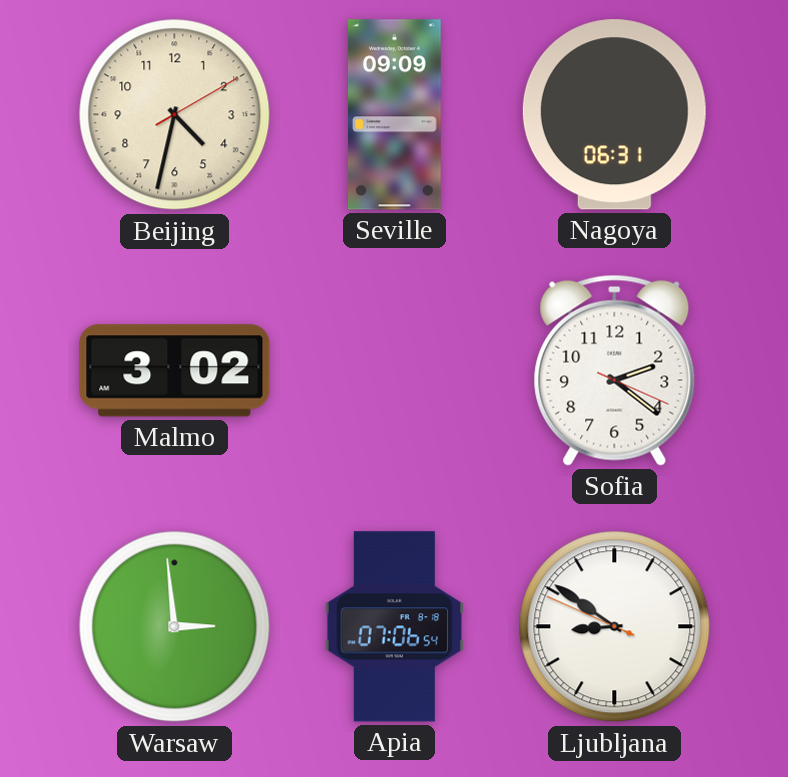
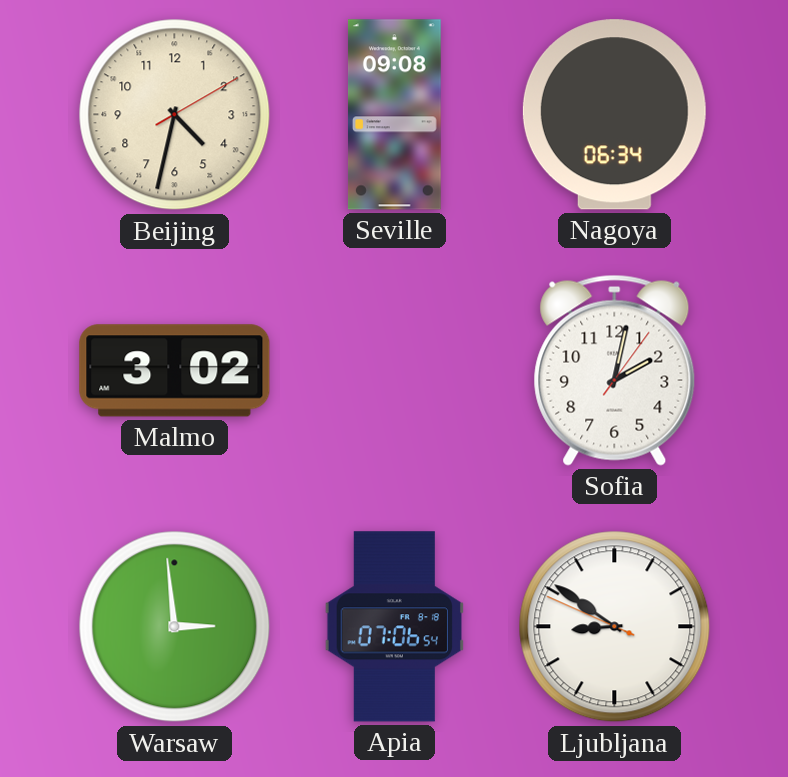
Seville: 09:09 -> 09:08 (394, 115)
Nagoya: 06:31 -> 06:34 (614, 115)
Sofia: 2:21 -> 2:02 (615, 370)
